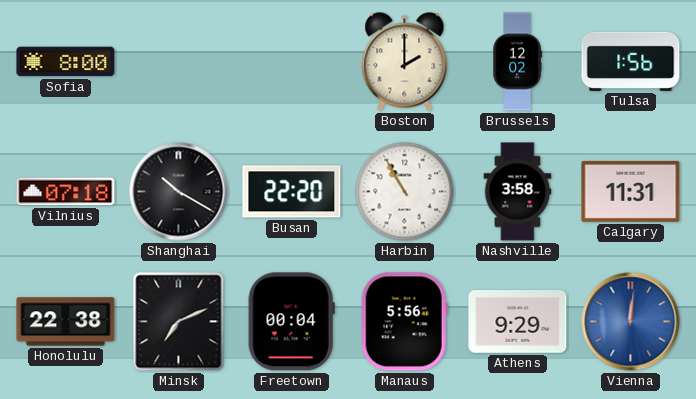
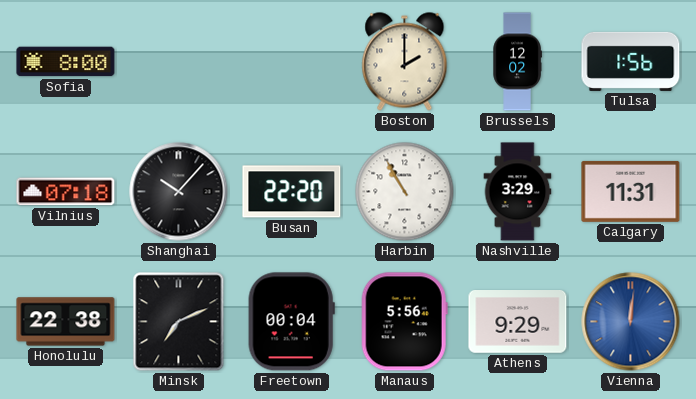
Shanghai: 10:20 -> 10:07 (179, 192)
Nashville: 3:58 -> 3:29 (518, 192)
